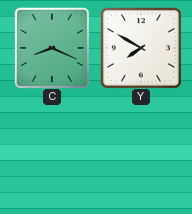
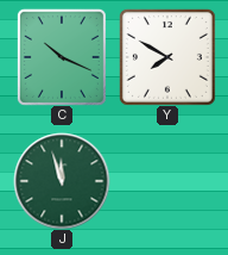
C: 8:19 -> 10:19 (62, 57)
J: none -> 11:57 (62, 181)
